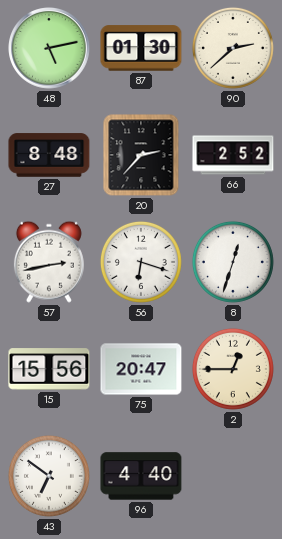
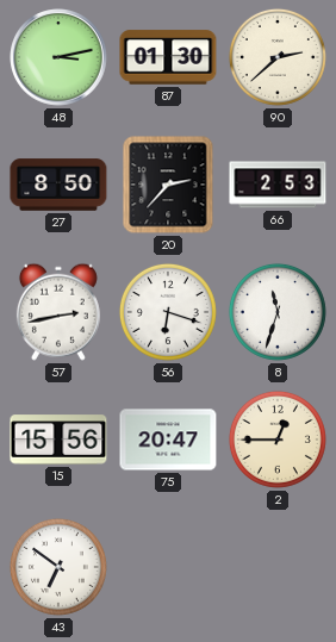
48: 5:13 -> 3:13 (58, 57)
27: 8:48 -> 8:50 (58, 185)
66: 2:52 -> 2:53 (278, 185)
8: 12:33 -> 11:33 (278, 312)
96: 4:40 -> none (141, 476)
